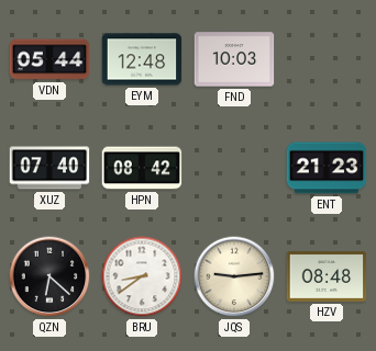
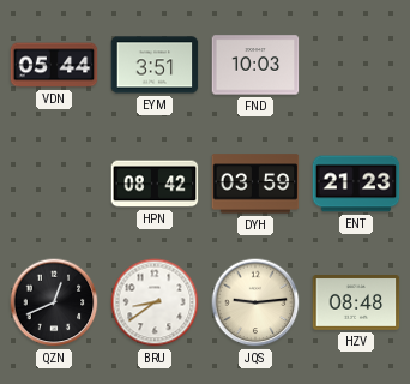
EYM: 12:48 -> 3:51 (155, 65)
XUZ: 07:40 -> none (49, 168)
DYH: none -> 03:59 (255, 184)
QZN: 6:22 -> 12:41 (54, 302)
